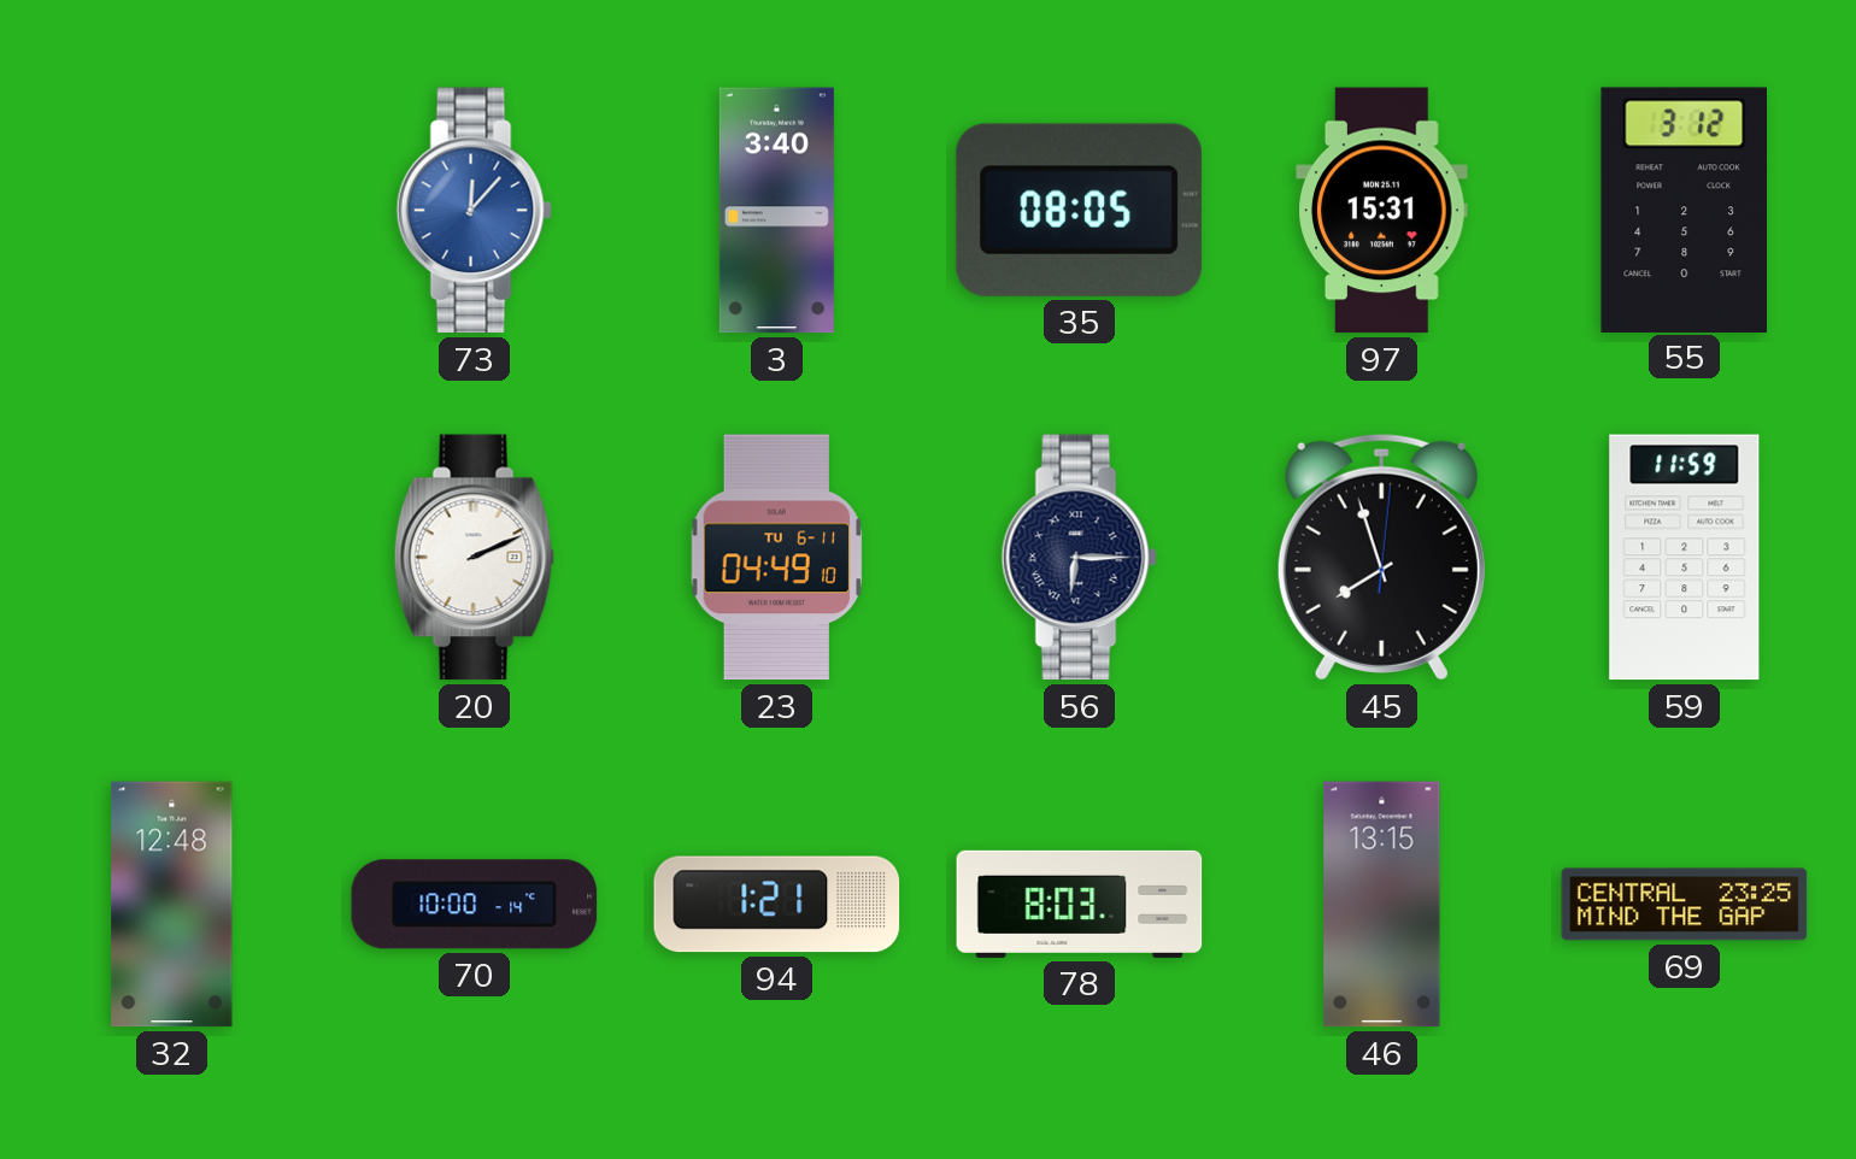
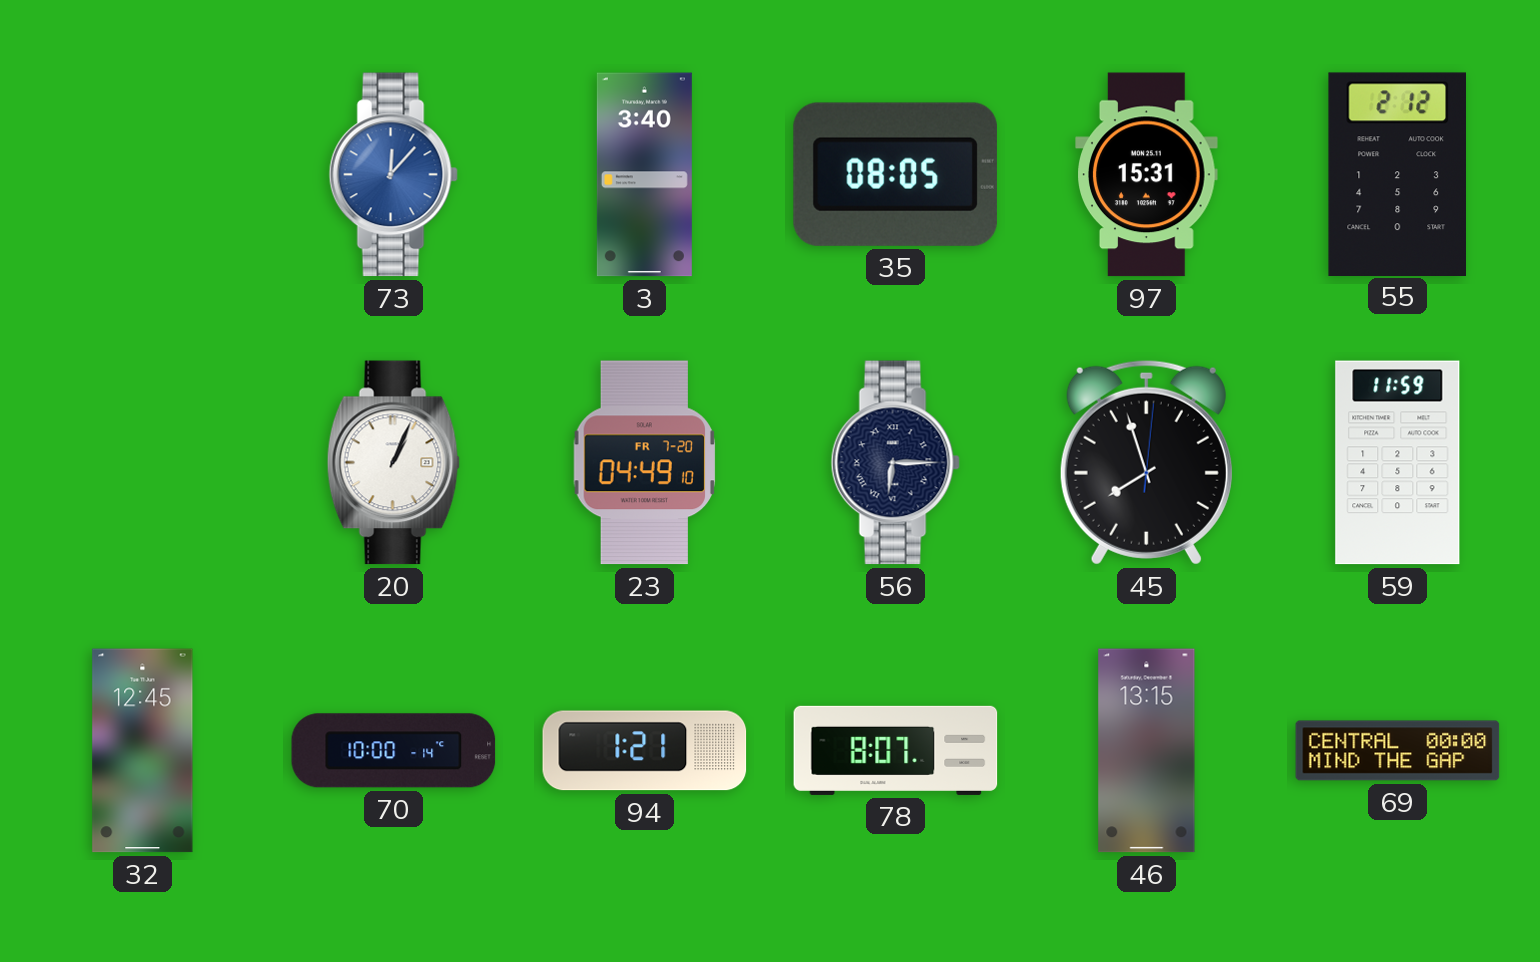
55: 3:12 -> 2:12 (1397, 174)
20: 2:11 -> 1:04 (393, 463)
23 date: TU 6-11 -> FR 7-20 (644, 463)
32: 12:48 -> 12:45 (143, 751)
78: 8:03 -> 8:07 (896, 750)
69: 23:25 -> 00:00 (1398, 751)
